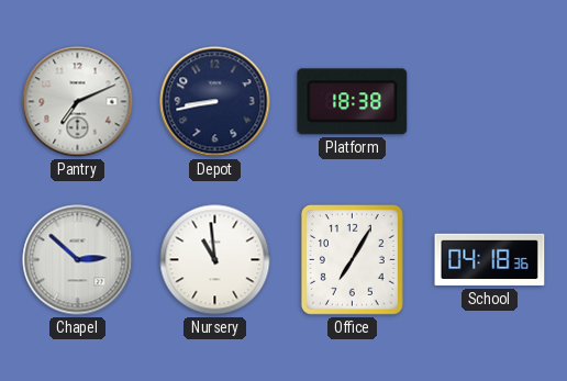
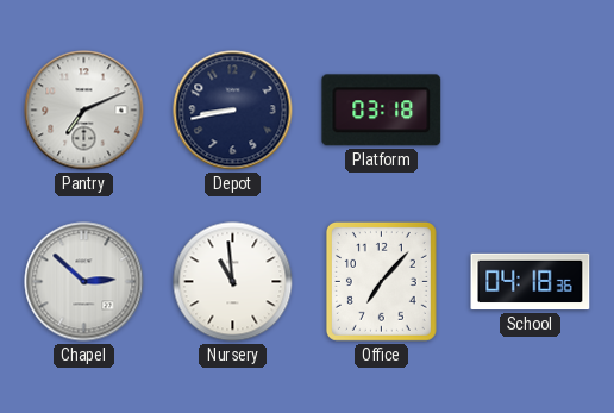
Platform: 18:38 -> 03:18 (382, 111)
Office: 7:05 -> 7:07 (381, 281)
